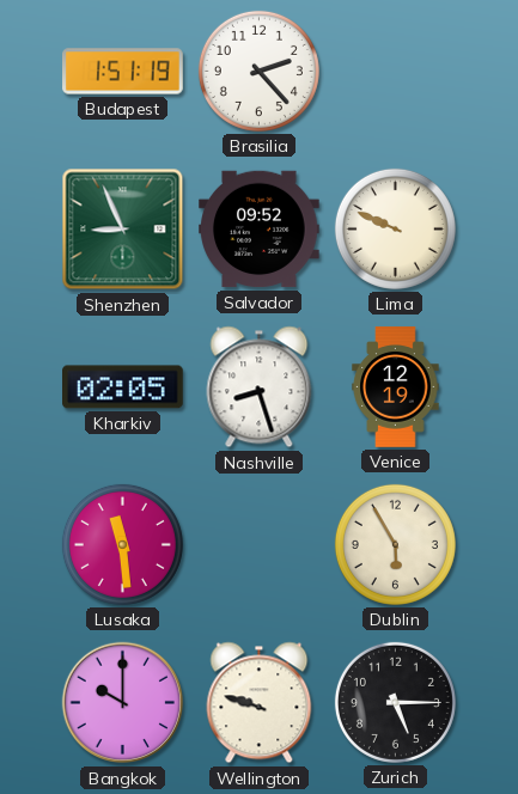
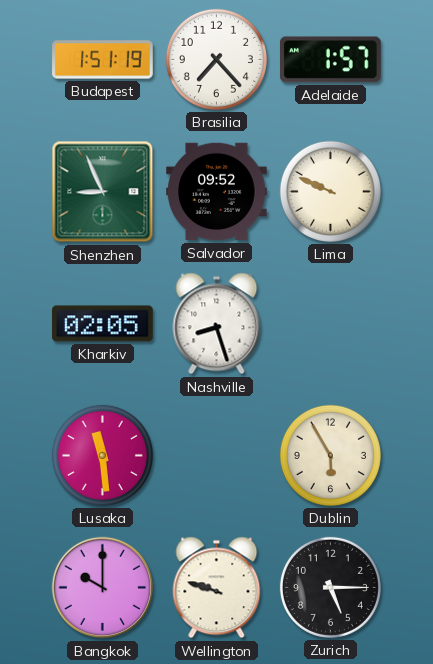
Brasilia: 2:23 -> 7:23 (216, 59)
Adelaide: none -> 1:57 (330, 60)
Venice: 12:19 -> none (396, 387)
